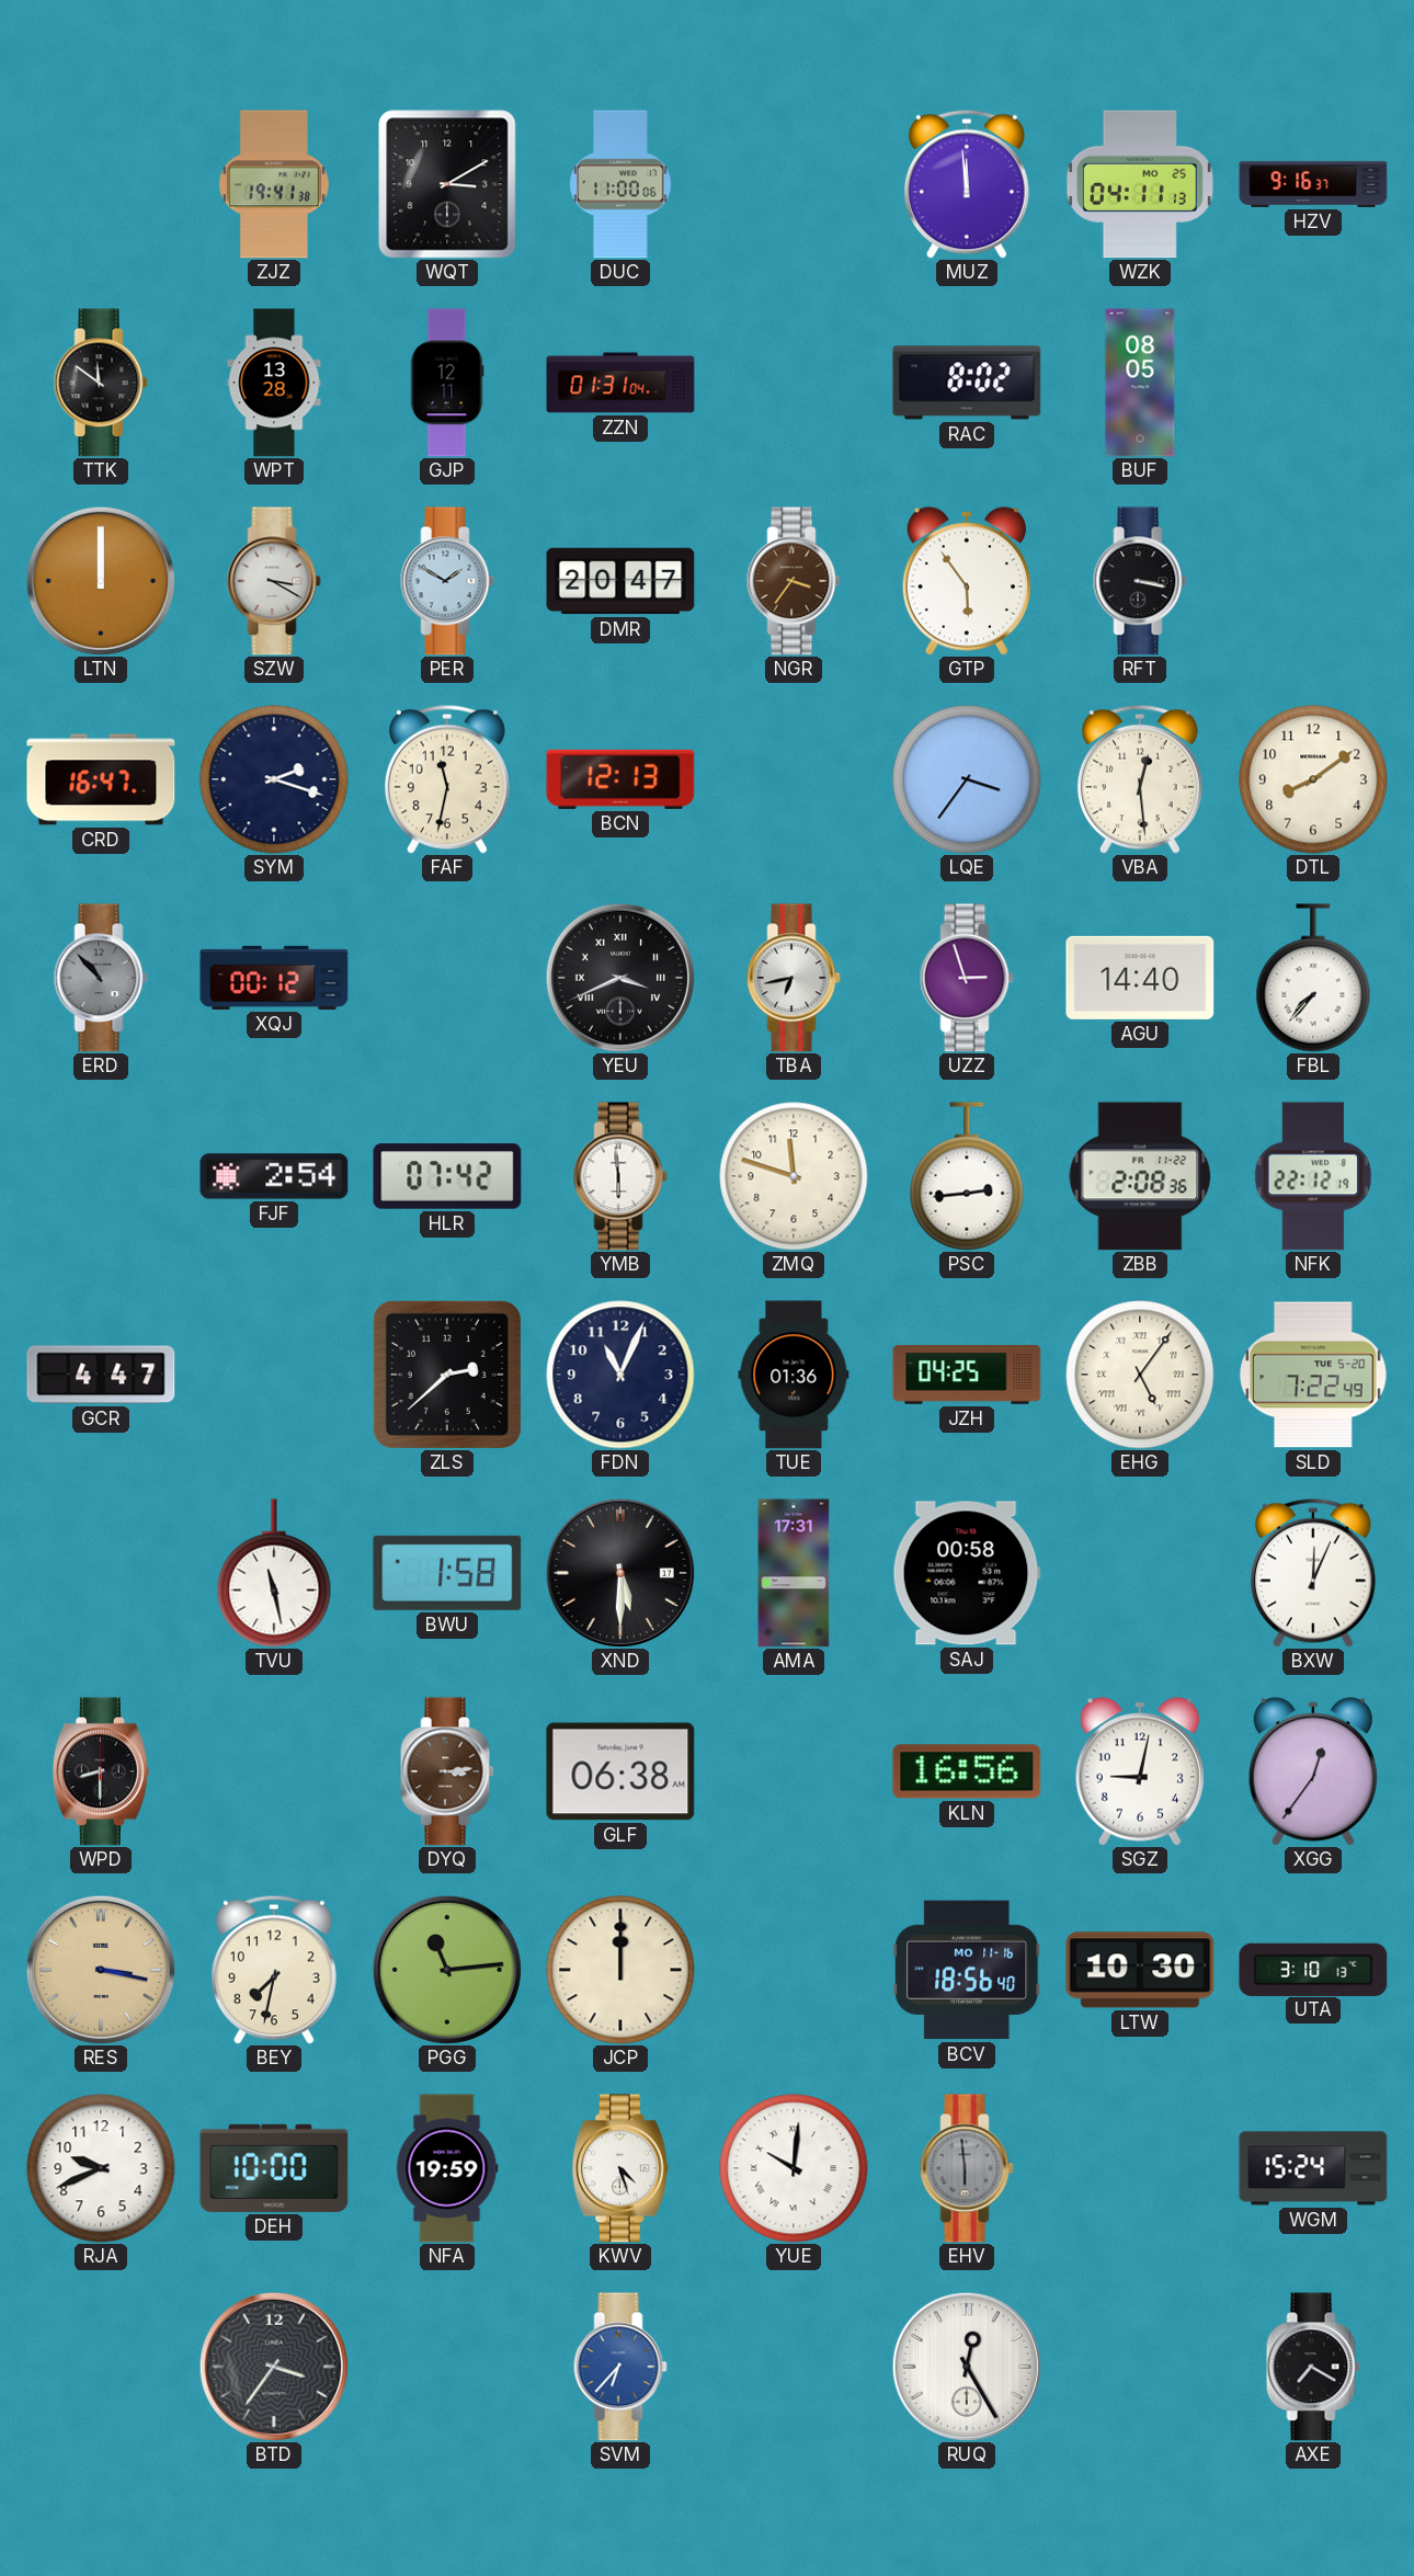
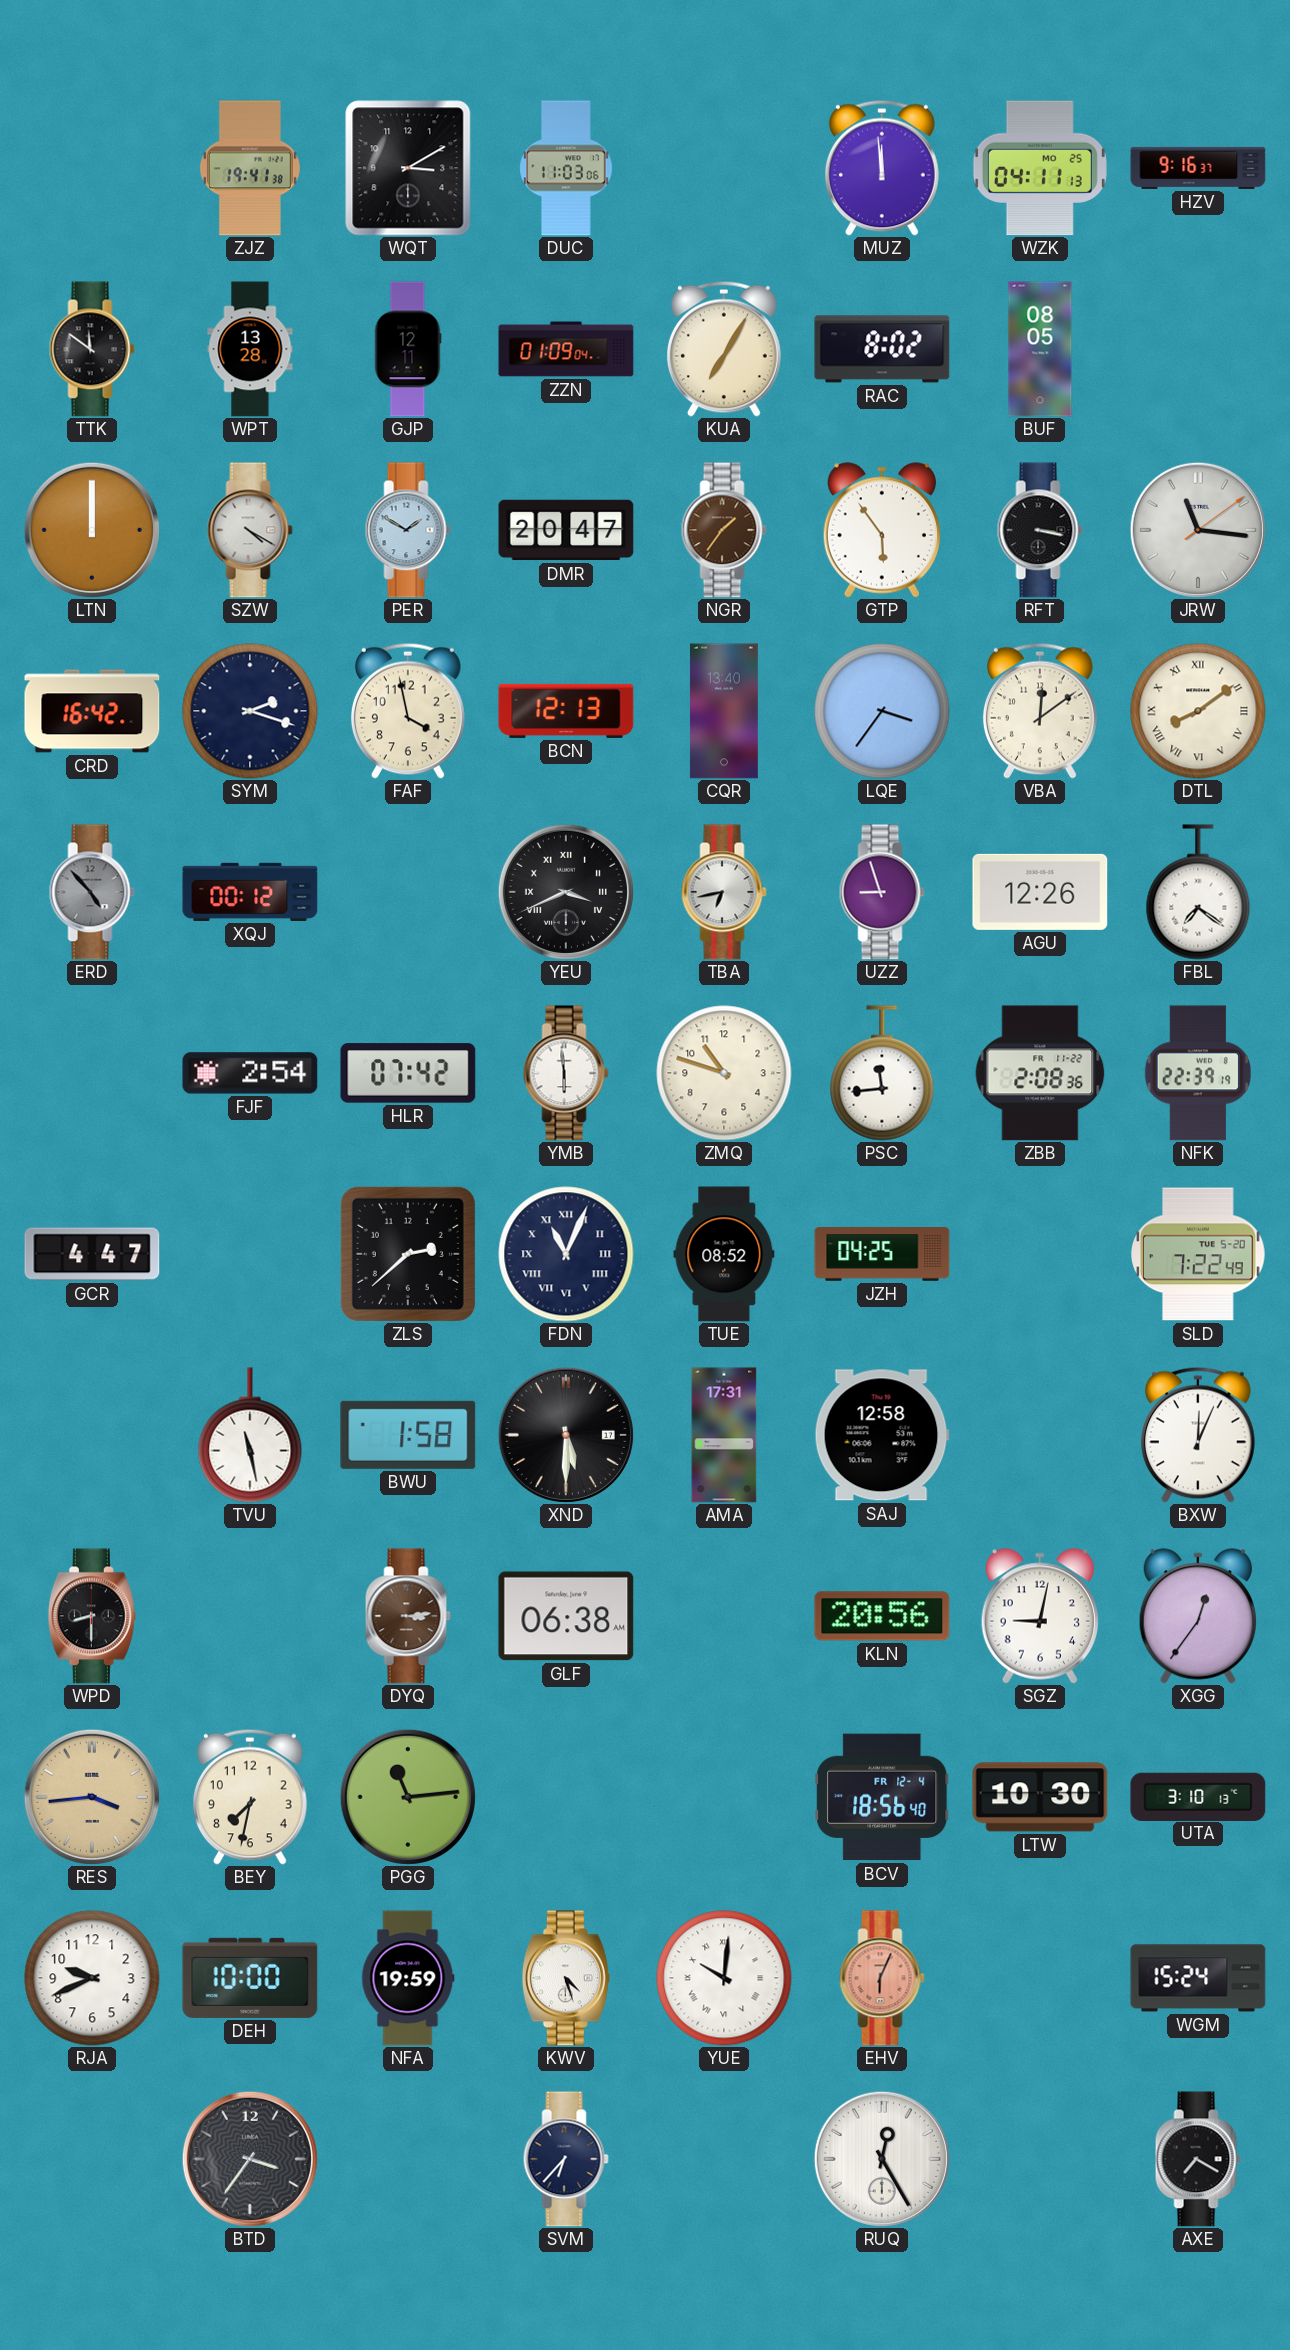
DUC: 11:00 -> 11:03 (566, 168)
ZZN: 01:31 -> 01:09 (566, 349)
KUA: none -> 7:05 (724, 349)
SZW: 3:20 -> 4:20 (250, 530)
NGR: 3:36 -> 1:36 (724, 530)
JRW: none -> 11:16 (1198, 530)
CRD: 16:47 -> 16:42 (92, 711)
FAF: 11:32 -> 3:58 (408, 711)
CQR: none -> 13:40 (724, 711)
VBA: 12:29 -> 12:09 (1040, 711)
DTL numerals: Arabic -> Roman (1198, 711)
ERD: 10:53 -> 4:53 (92, 892)
UZZ: 2:57 -> 8:57 (882, 892)
AGU: 14:40 -> 12:26 (1040, 892)
FBL: 7:37 -> 7:21 (1198, 892)
ZMQ: 11:48 -> 10:48 (724, 1073)
PSC: 2:44 -> 11:44 (882, 1073)
NFK: 22:12 -> 22:39 (1198, 1073)
FDN numerals: Arabic -> Roman (566, 1254)
TUE: 01:36 -> 08:52 (724, 1254)
EHG: 5:06 -> none (1140, 1375)
SAJ: 00:58 -> 12:58 (882, 1435)
KLN: 16:56 -> 20:56 (882, 1616)
RES: 3:17 -> 3:44 (92, 1797)
JCP: 12:00 -> none (620, 1970)
BCV date: MO 11-16 -> FR 12-4 (882, 1797)
EHV: 5:59 -> 6:04 (882, 1978)
EHV dial: grey -> salmon (882, 1978)
SVM dial: blue -> navy (566, 2159)
